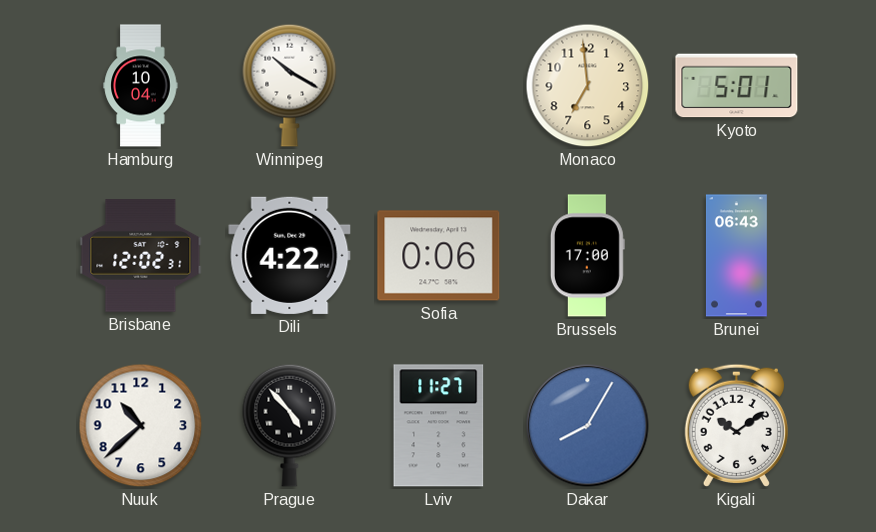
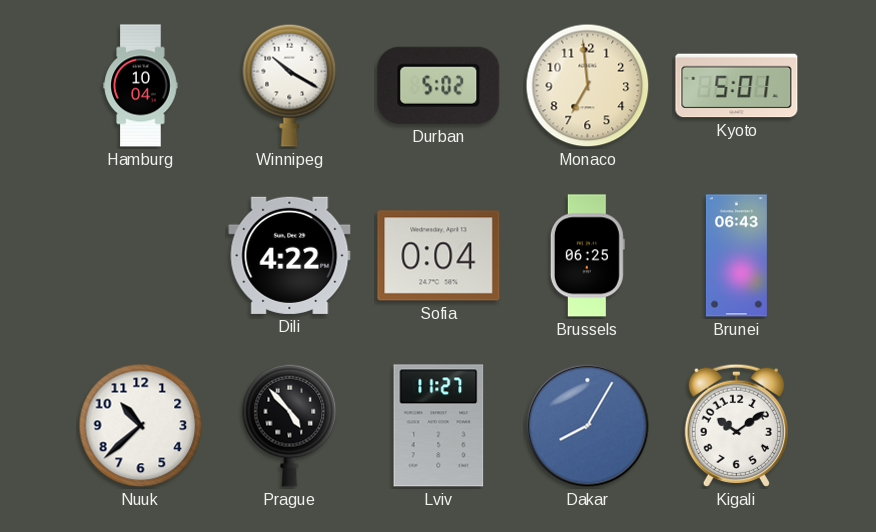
Durban: none -> 5:02 (439, 85)
Brisbane: 12:02 -> none (141, 256)
Sofia: 0:06 -> 0:04 (439, 256)
Brussels: 17:00 -> 06:25 (587, 256)
